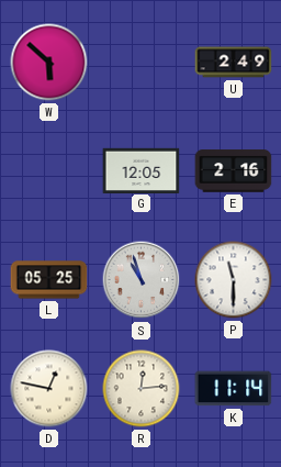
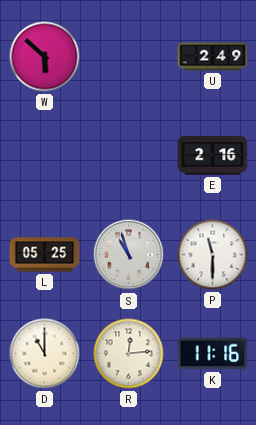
G: 12:05 -> none (142, 170)
D: 12:47 -> 11:00 (45, 354)
K: 11:14 -> 11:16 (213, 354)
